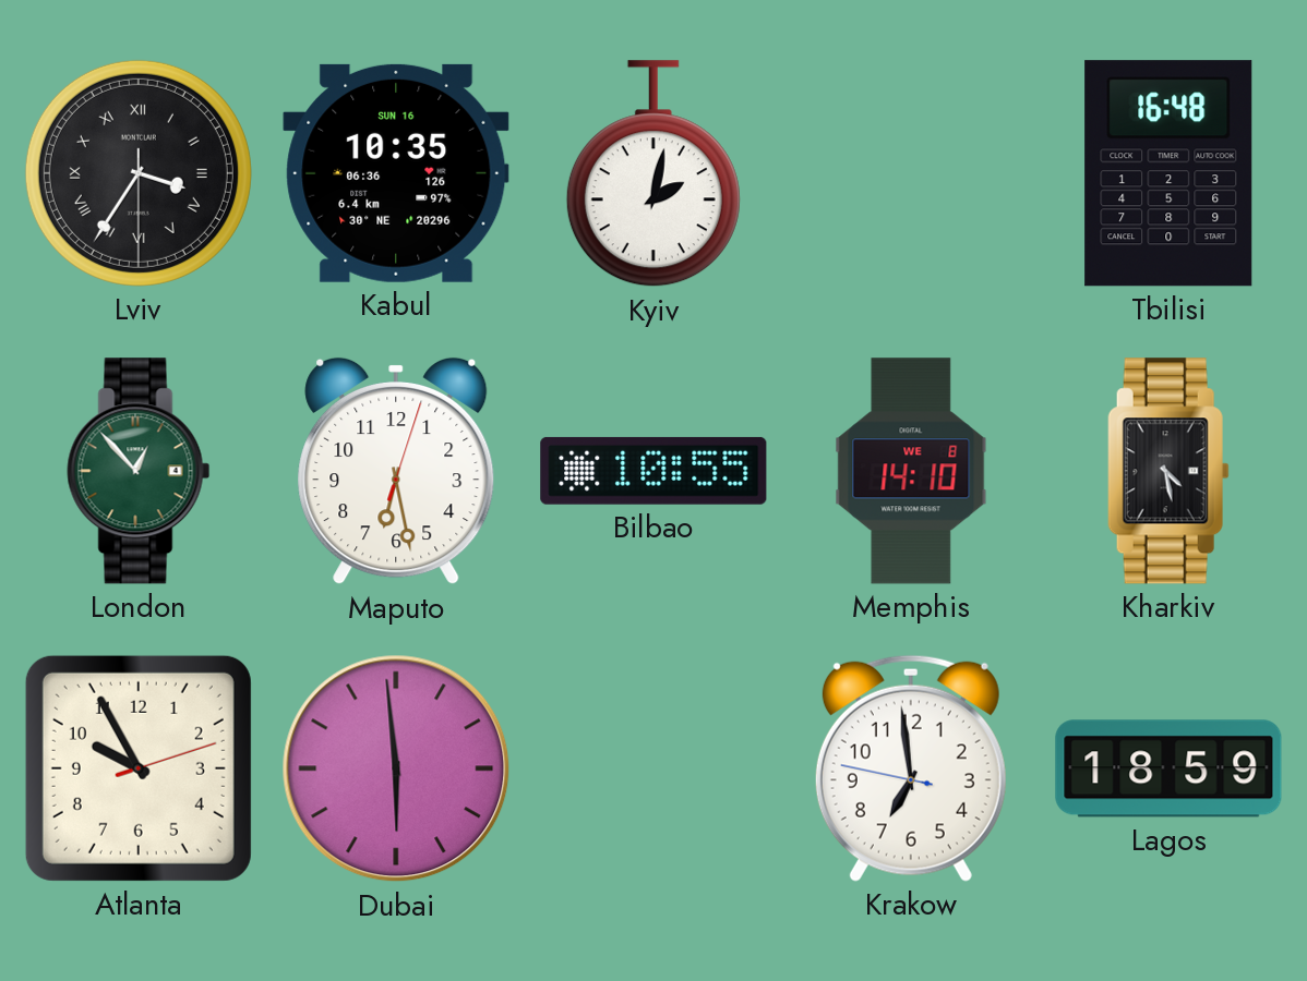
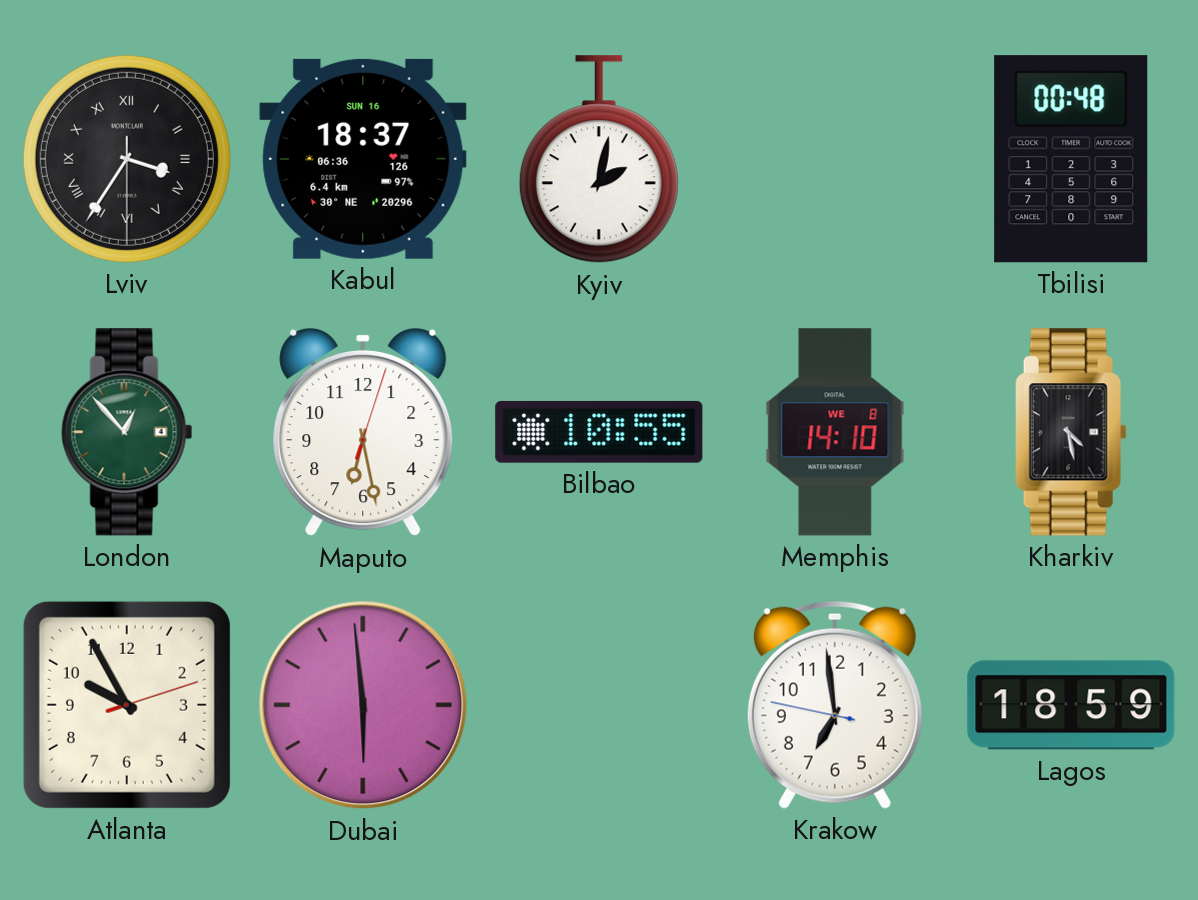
Kabul: 10:35 -> 18:37 (363, 159)
Tbilisi: 16:48 -> 00:48 (1071, 159)
